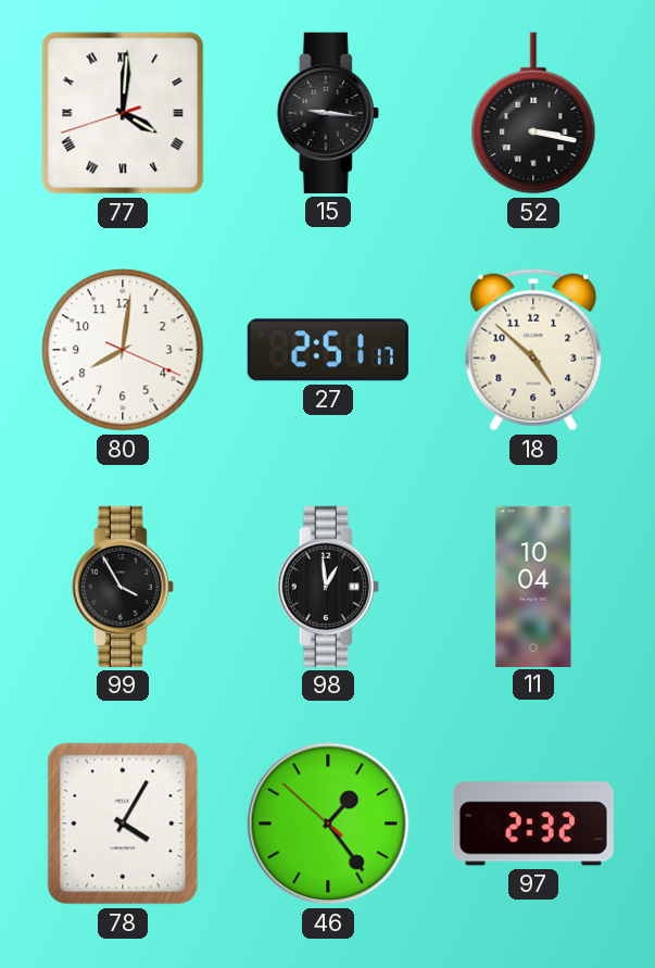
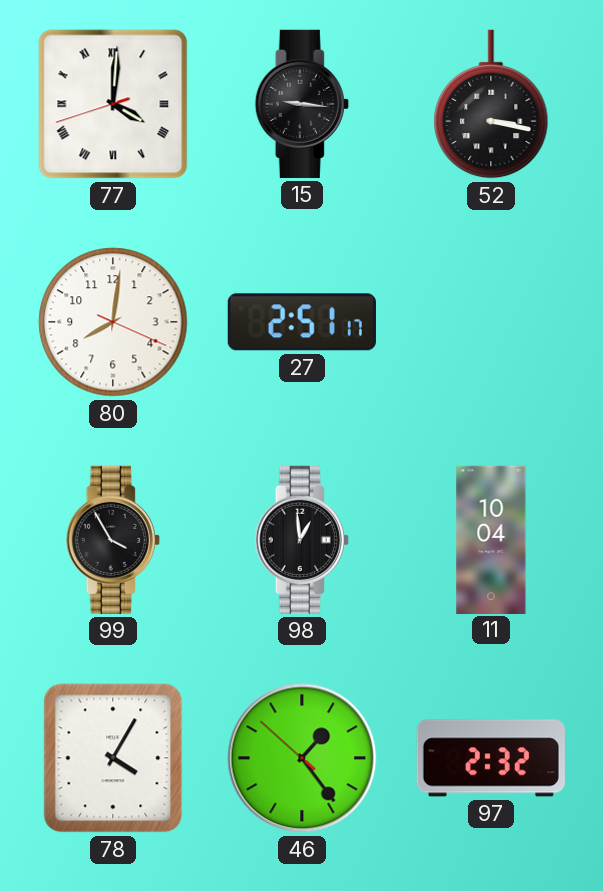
18: 4:52 -> none (533, 350)
